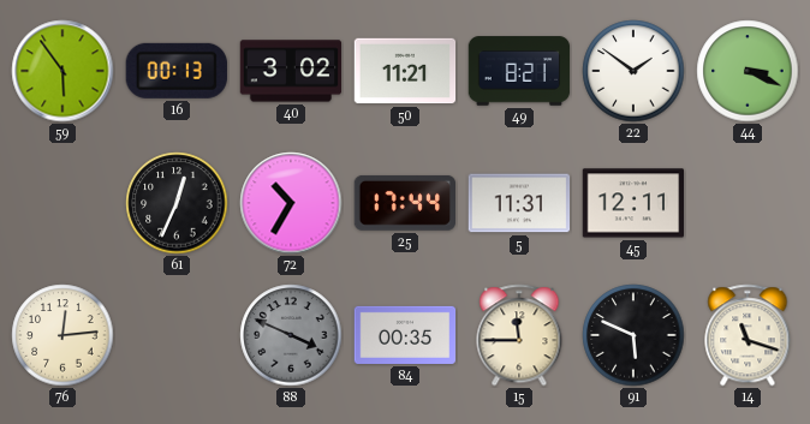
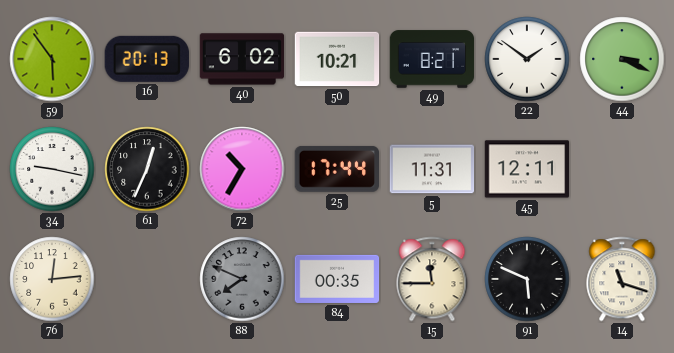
16: 00:13 -> 20:13 (147, 59)
40: 3:02 -> 6:02 (242, 59)
50: 11:21 -> 10:21 (337, 59)
34: none -> 9:17 (52, 169)
88: 3:49 -> 7:49 (242, 279)
